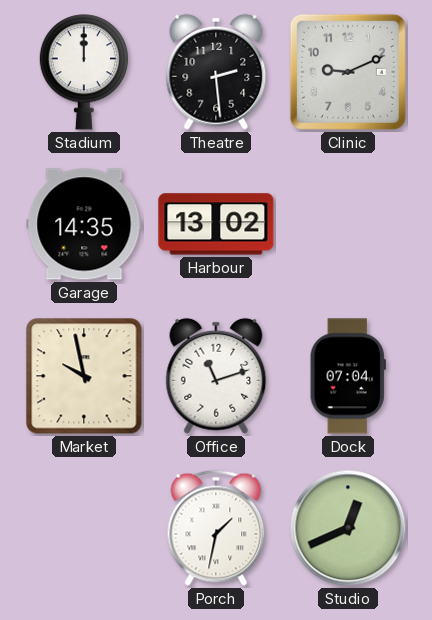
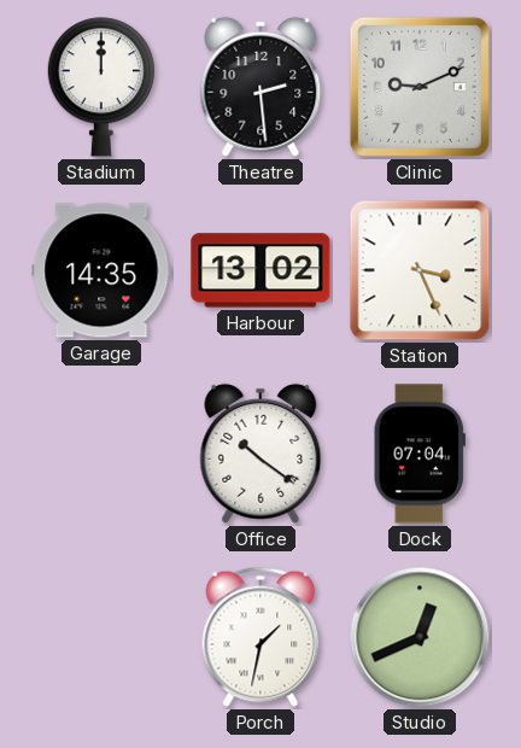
Station: none -> 3:26 (420, 270)
Market: 9:58 -> none (84, 376)
Office: 11:12 -> 10:21 (260, 454)
